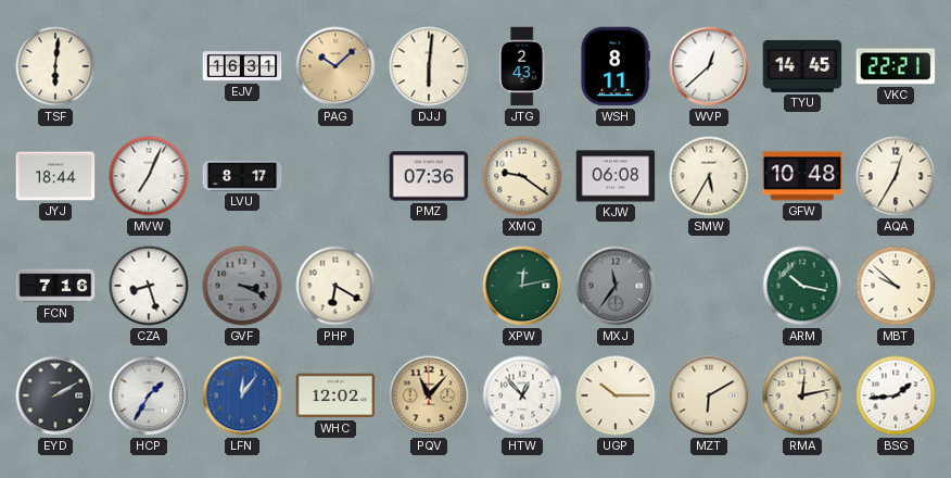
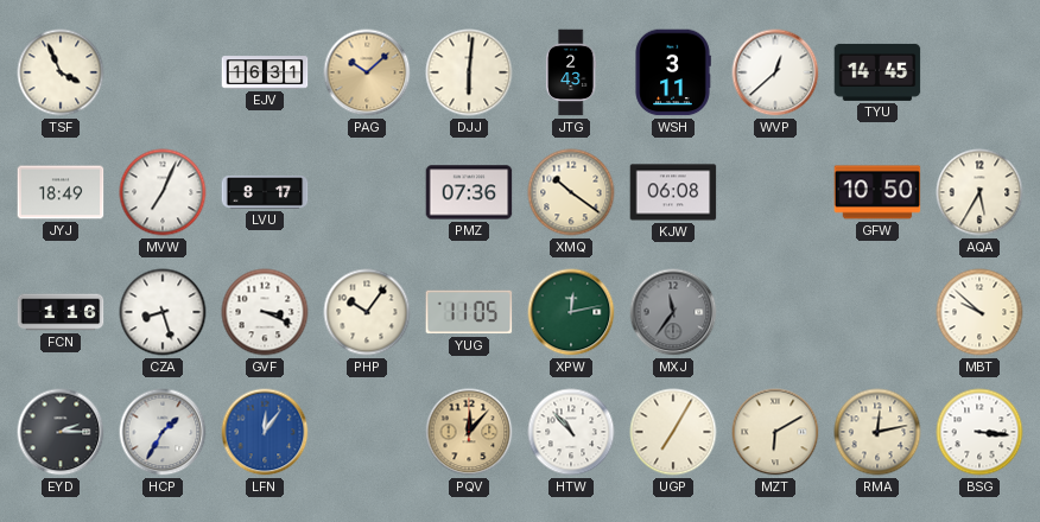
TSF: 6:01 -> 3:56 (61, 72)
WSH: 8:11 -> 3:11 (673, 72)
VKC: 22:21 -> none (896, 66)
JYJ: 18:44 -> 18:49 (61, 192)
XMQ: 9:21 -> 10:21 (571, 192)
SMW: 5:35 -> none (709, 176)
GFW: 10:48 -> 10:50 (877, 192)
AQA: 12:35 -> 5:35 (979, 192)
FCN: 7:16 -> 1:16 (61, 312)
GVF dial: grey -> white (265, 312)
PHP: 6:20 -> 10:06 (367, 312)
YUG: none -> 11:05 (469, 312)
ARM: 10:17 -> none (802, 286)
EYD: 2:10 -> 2:15 (61, 432)
WHC: 12:02 -> none (335, 395)
PQV: 11:07 -> 12:07 (469, 432)
HTW: 12:53 -> 10:53 (571, 432)
UGP: 10:15 -> 7:05 (673, 432)
BSG: 1:44 -> 3:16 (979, 432)
